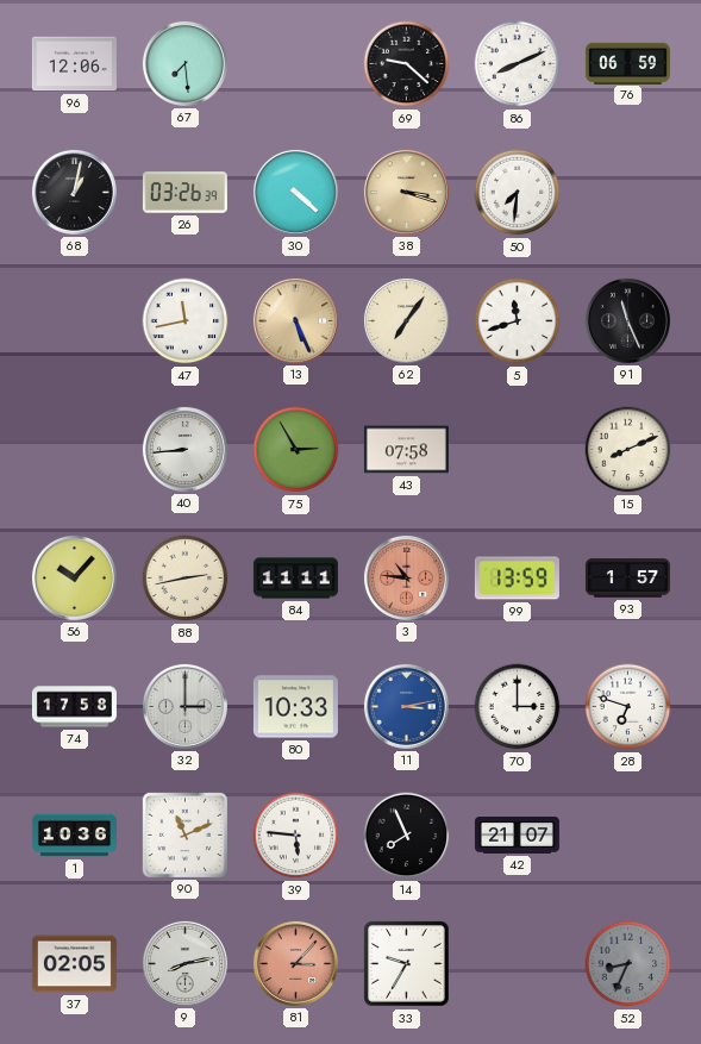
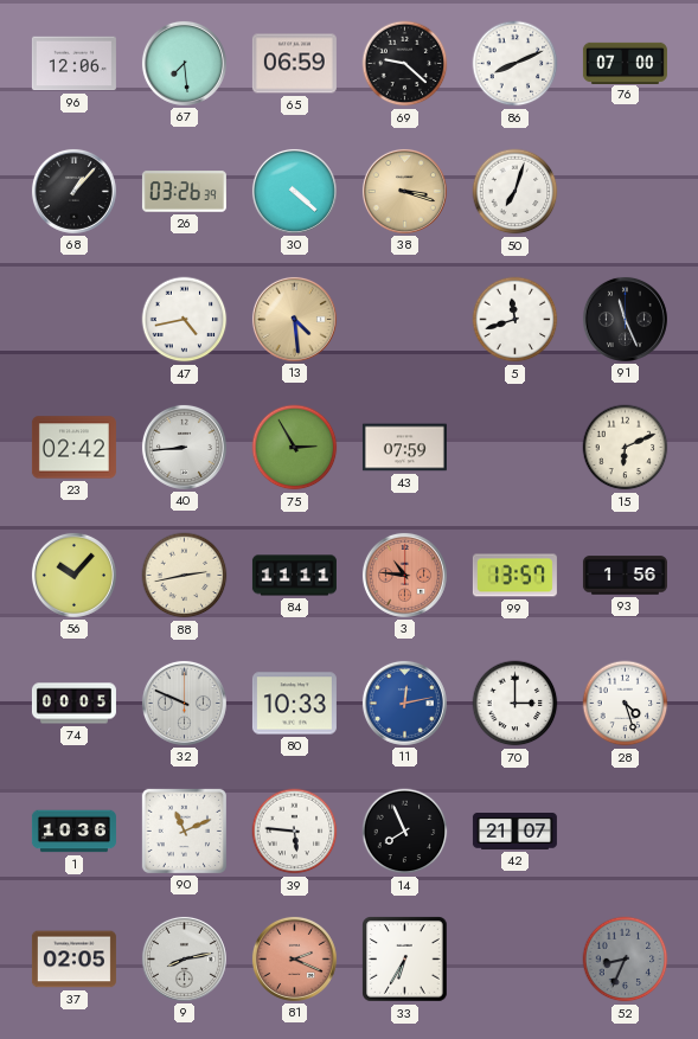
65: none -> 06:59 (294, 64)
76: 06:59 -> 07:00 (625, 63)
68: 1:02 -> 1:07 (73, 191)
50: 7:31 -> 7:03 (516, 192)
47: 11:43 -> 4:43 (185, 320)
13: 5:26 -> 4:29 (294, 319)
62: 7:06 -> none (406, 320)
23: none -> 02:42 (73, 448)
43: 07:58 -> 07:59 (404, 448)
15: 8:11 -> 6:11 (626, 448)
99: 13:59 -> 13:57 (514, 576)
93: 1:57 -> 1:56 (625, 576)
74: 17:58 -> 00:05 (73, 704)
32: 3:00 -> 9:49 (184, 703)
11: 3:13 -> 12:13 (404, 703)
28: 6:48 -> 4:27 (626, 704)
81: 3:07 -> 2:19 (294, 958)
33: 9:35 -> 6:35 (405, 960)
